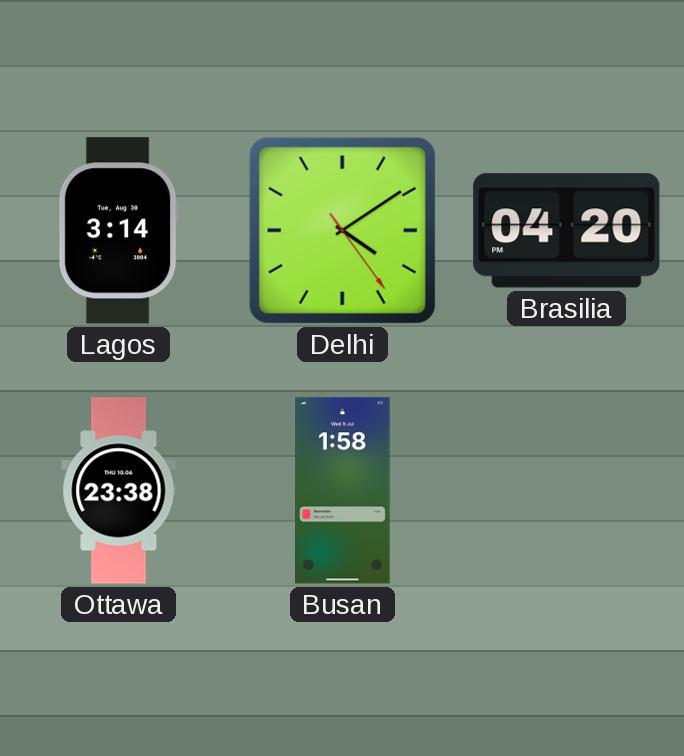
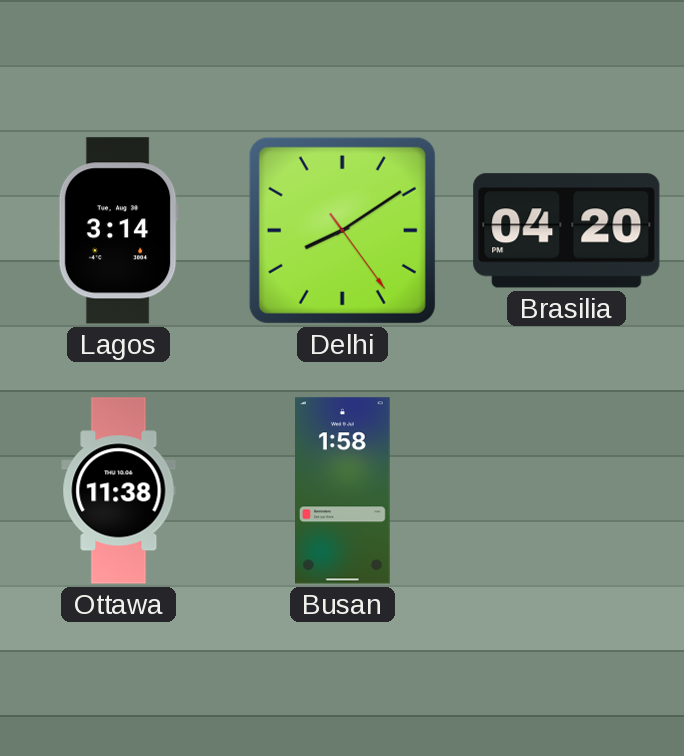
Delhi: 4:09 -> 8:09 (342, 230)
Ottawa: 23:38 -> 11:38 (119, 491)
